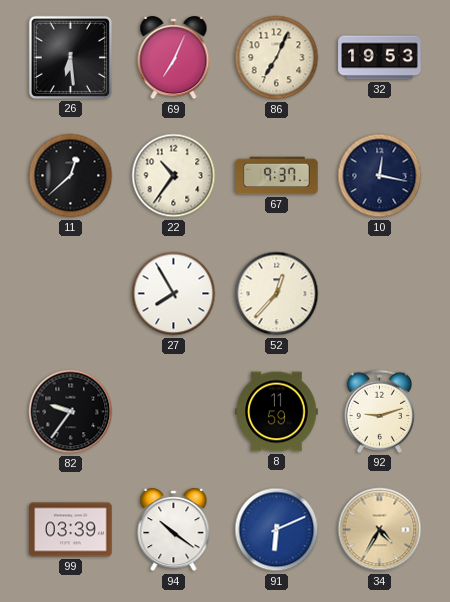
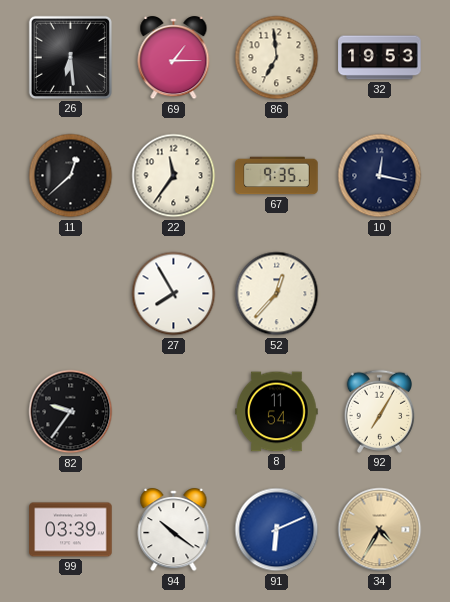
69: 7:04 -> 1:15 (174, 58)
86: 7:04 -> 6:59 (277, 58)
22: 10:36 -> 11:36 (174, 176)
67: 9:37 -> 9:35 (277, 176)
8: 11:59 -> 11:54 (277, 412)
92: 9:12 -> 7:05 (379, 411)
